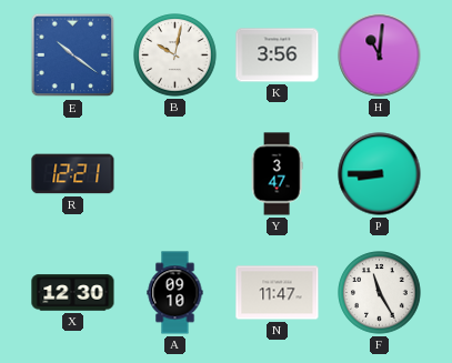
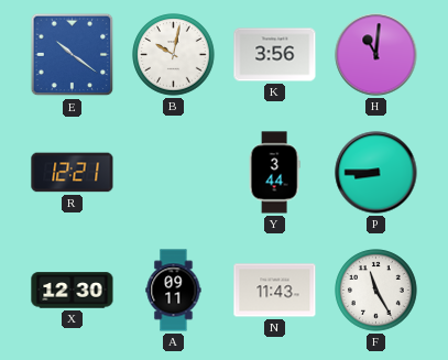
Y: 3:47 -> 3:44 (274, 173)
A: 09:10 -> 09:11 (174, 291)
N: 11:47 -> 11:43 (275, 291)
